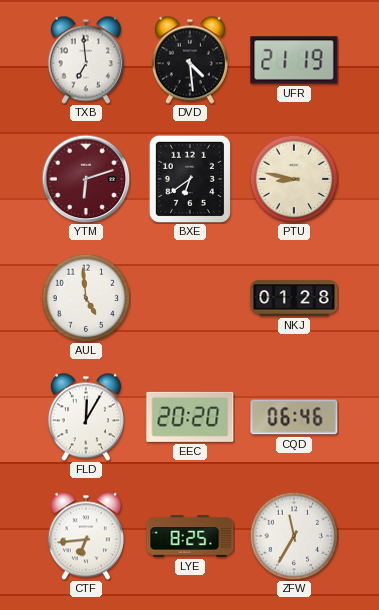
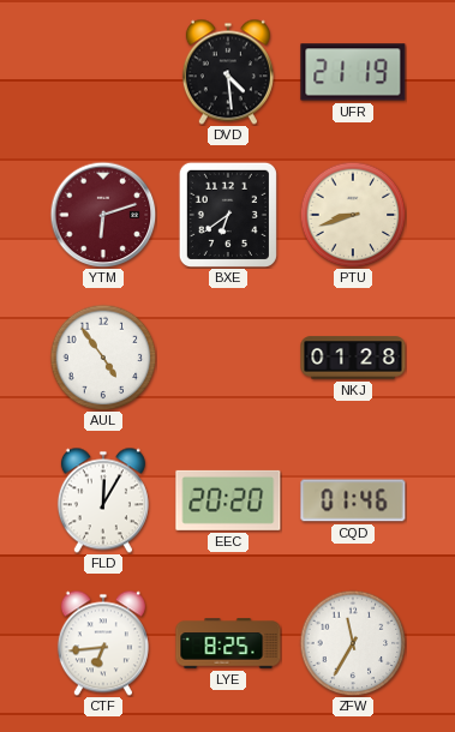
TXB: 6:59 -> none (86, 60)
PTU: 8:47 -> 8:42 (353, 215)
AUL: 4:59 -> 4:54 (103, 358)
CQD: 06:46 -> 01:46 (353, 500)
